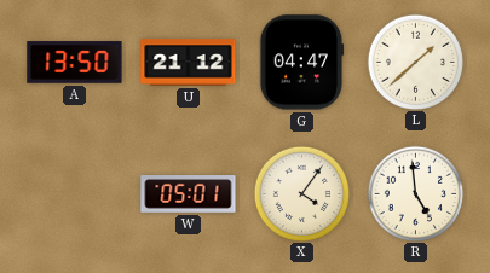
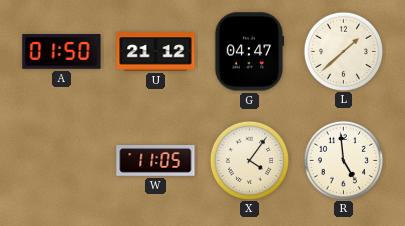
A: 13:50 -> 01:50 (62, 52)
W: 05:01 -> 11:05 (156, 161)
